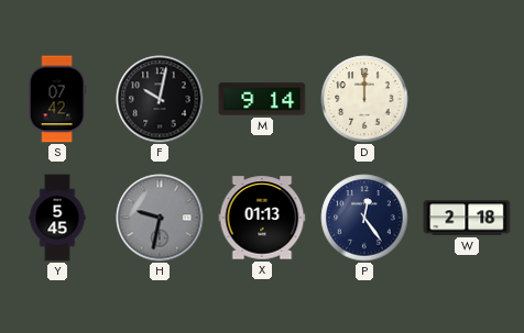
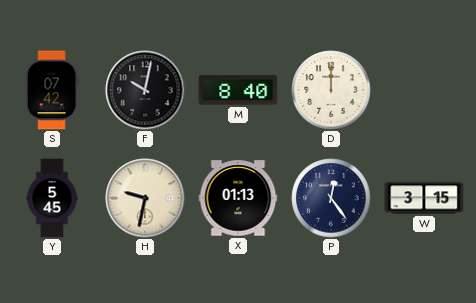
M: 9:14 -> 8:40 (238, 90)
H dial: grey -> cream (145, 198)
W: 2:18 -> 3:15 (424, 198)
